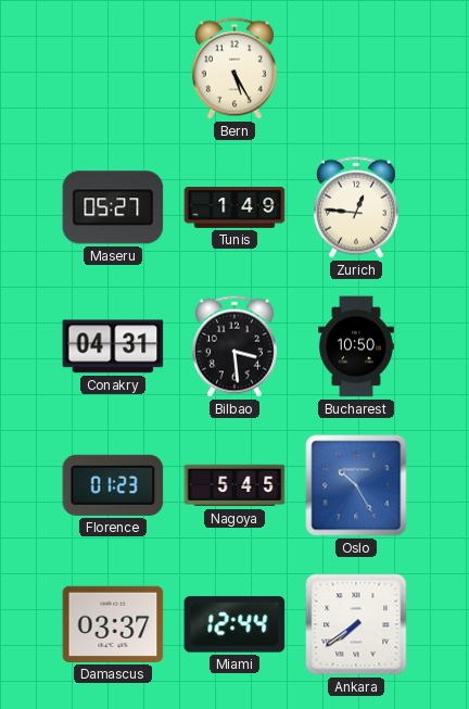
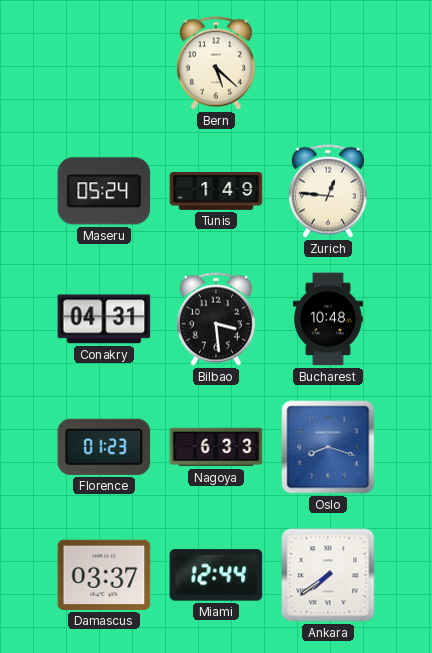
Bern: 5:25 -> 5:22 (216, 63)
Maseru: 05:27 -> 05:24 (104, 191)
Bucharest: 10:50 -> 10:48 (329, 319)
Nagoya: 5:45 -> 6:33 (216, 447)
Oslo: 10:25 -> 8:18 (328, 447)
